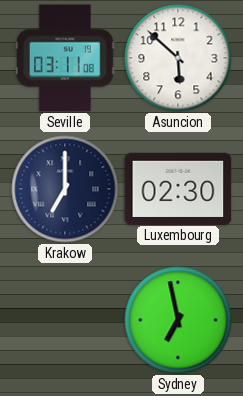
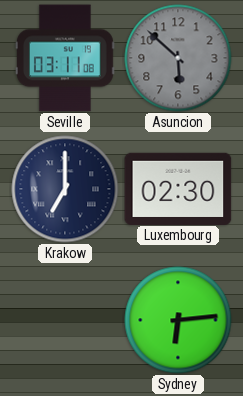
Asuncion dial: white -> grey (178, 58)
Sydney: 6:58 -> 6:14 (178, 320)
